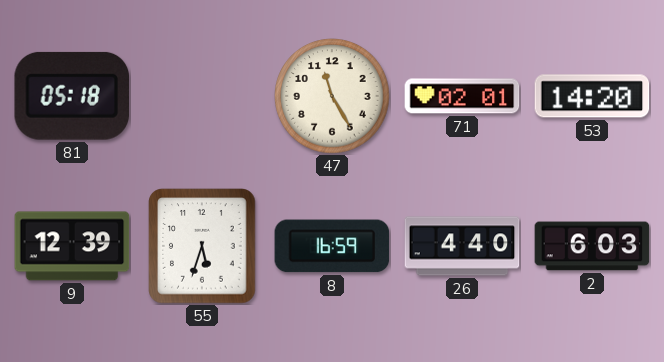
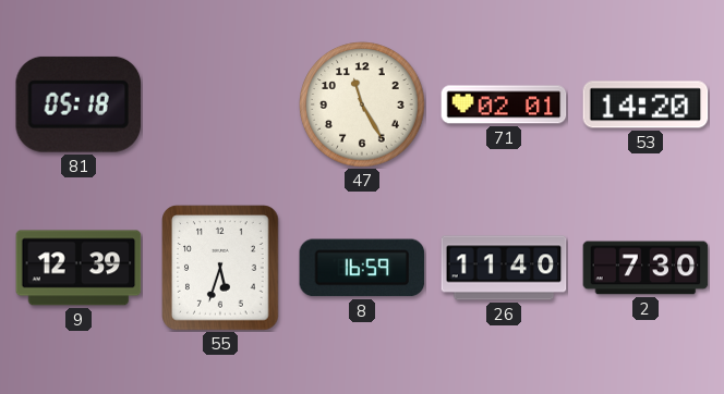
26: 4:40 -> 11:40 (504, 268)
2: 6:03 -> 7:30 (645, 268)
